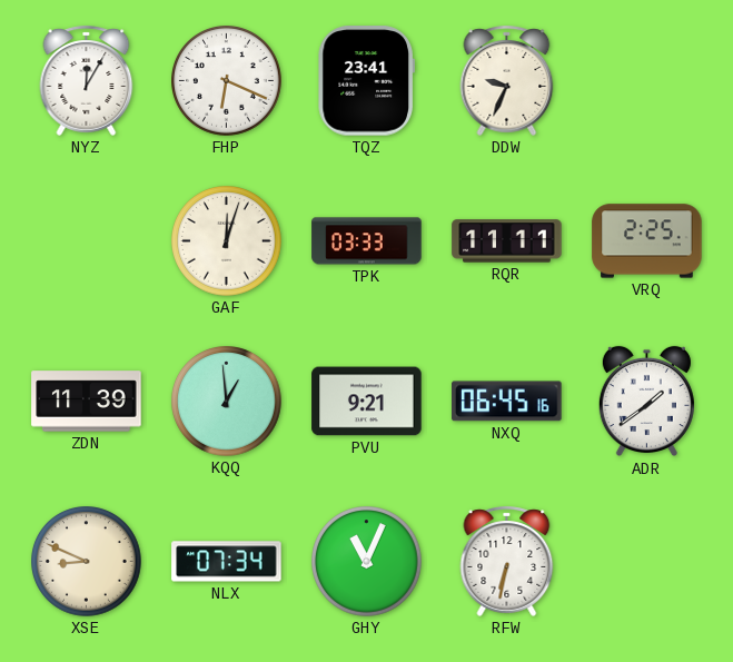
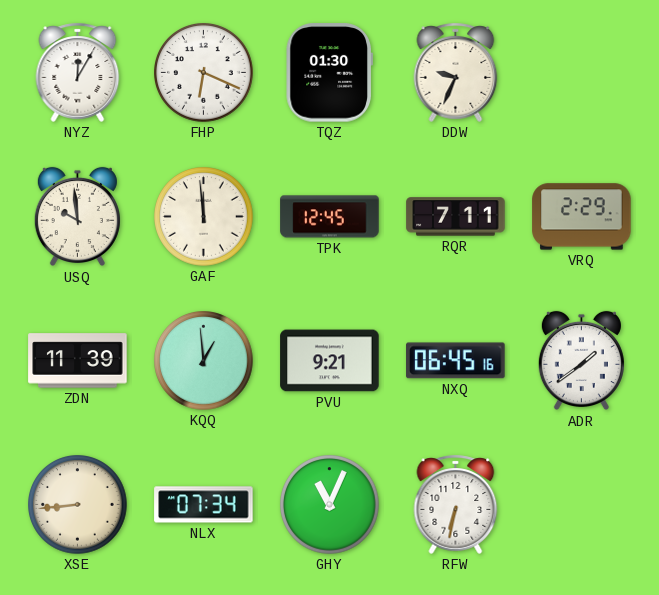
TQZ: 23:41 -> 01:30 (329, 73)
USQ: none -> 9:59 (77, 217)
GAF: 12:03 -> 11:59 (204, 217)
TPK: 03:33 -> 12:45 (330, 217)
RQR: 11:11 -> 7:11 (456, 217)
VRQ: 2:25 -> 2:29 (582, 217)
XSE: 8:49 -> 8:44 (78, 505)
